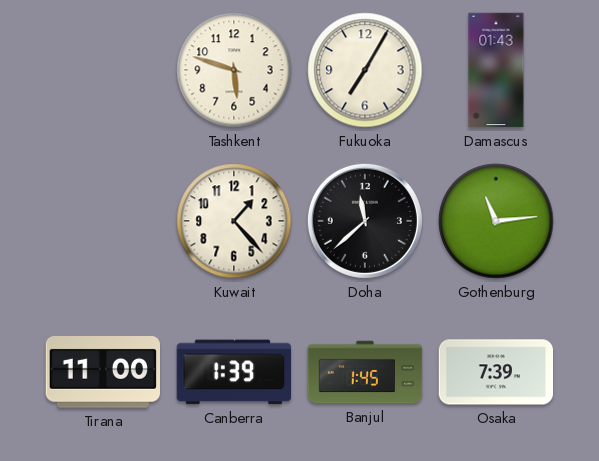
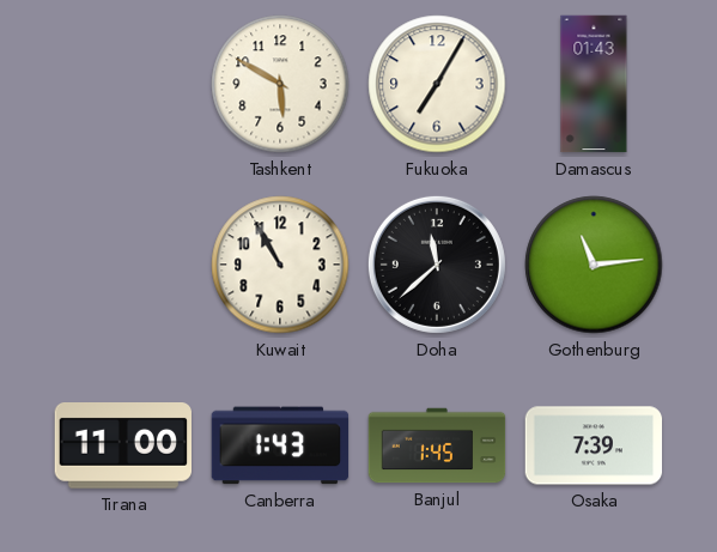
Tashkent: 5:48 -> 5:50 (280, 84)
Kuwait: 1:23 -> 10:55 (280, 265)
Canberra: 1:39 -> 1:43 (280, 445)
